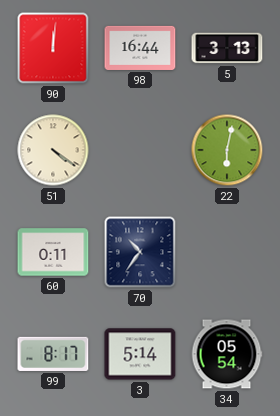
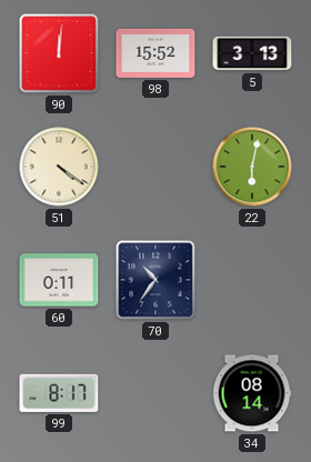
98: 16:44 -> 15:52 (155, 53)
3: 5:14 -> none (140, 354)
34: 05:54 -> 08:14 (252, 393)
